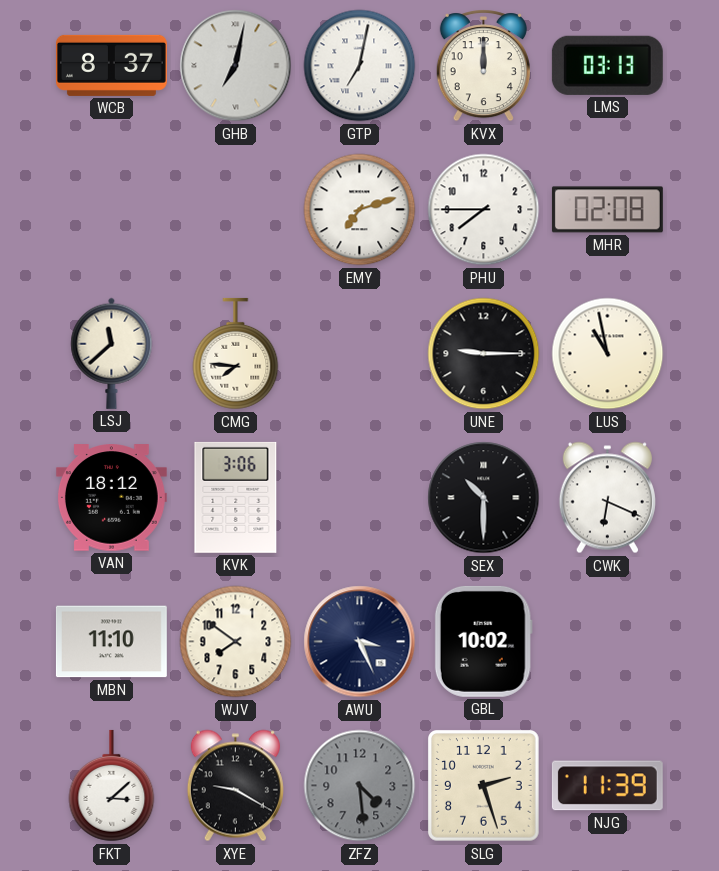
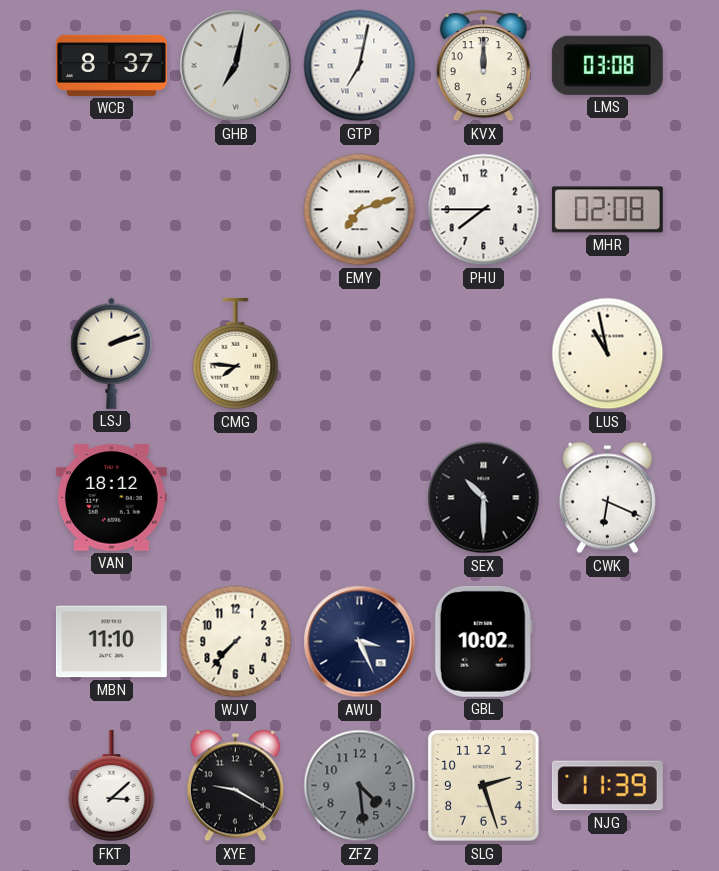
LMS: 03:13 -> 03:08 (607, 65)
LSJ: 11:38 -> 2:12 (112, 353)
UNE: 9:15 -> none (484, 354)
KVK: 3:06 -> none (236, 497)
WJV: 7:51 -> 7:37 (236, 642)
